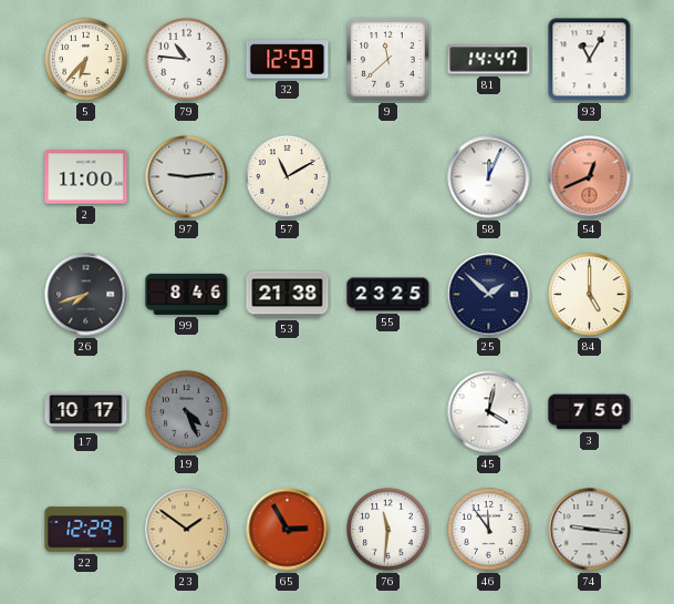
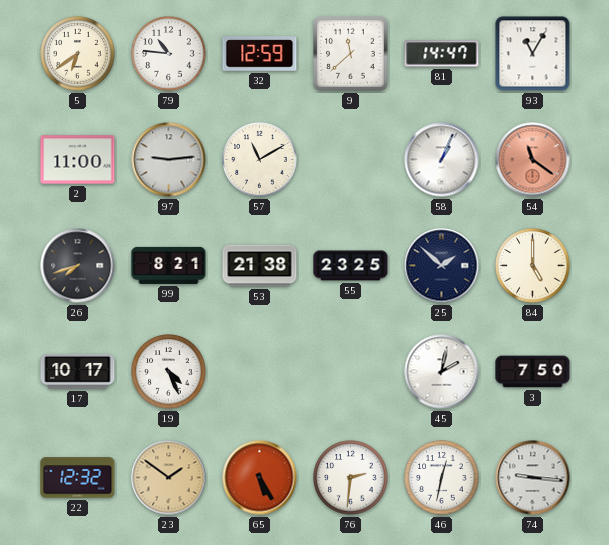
5: 6:37 -> 6:39 (78, 54)
58: 12:04 -> 1:04 (442, 160)
54: 12:41 -> 11:21 (533, 160)
99: 8:46 -> 8:21 (169, 265)
19 dial: grey -> white (169, 372)
45: 4:02 -> 2:02 (442, 372)
22: 12:29 -> 12:32 (78, 478)
65: 2:55 -> 5:25 (260, 478)
76: 11:31 -> 2:31 (351, 478)
46: 11:54 -> 12:32 (442, 478)
